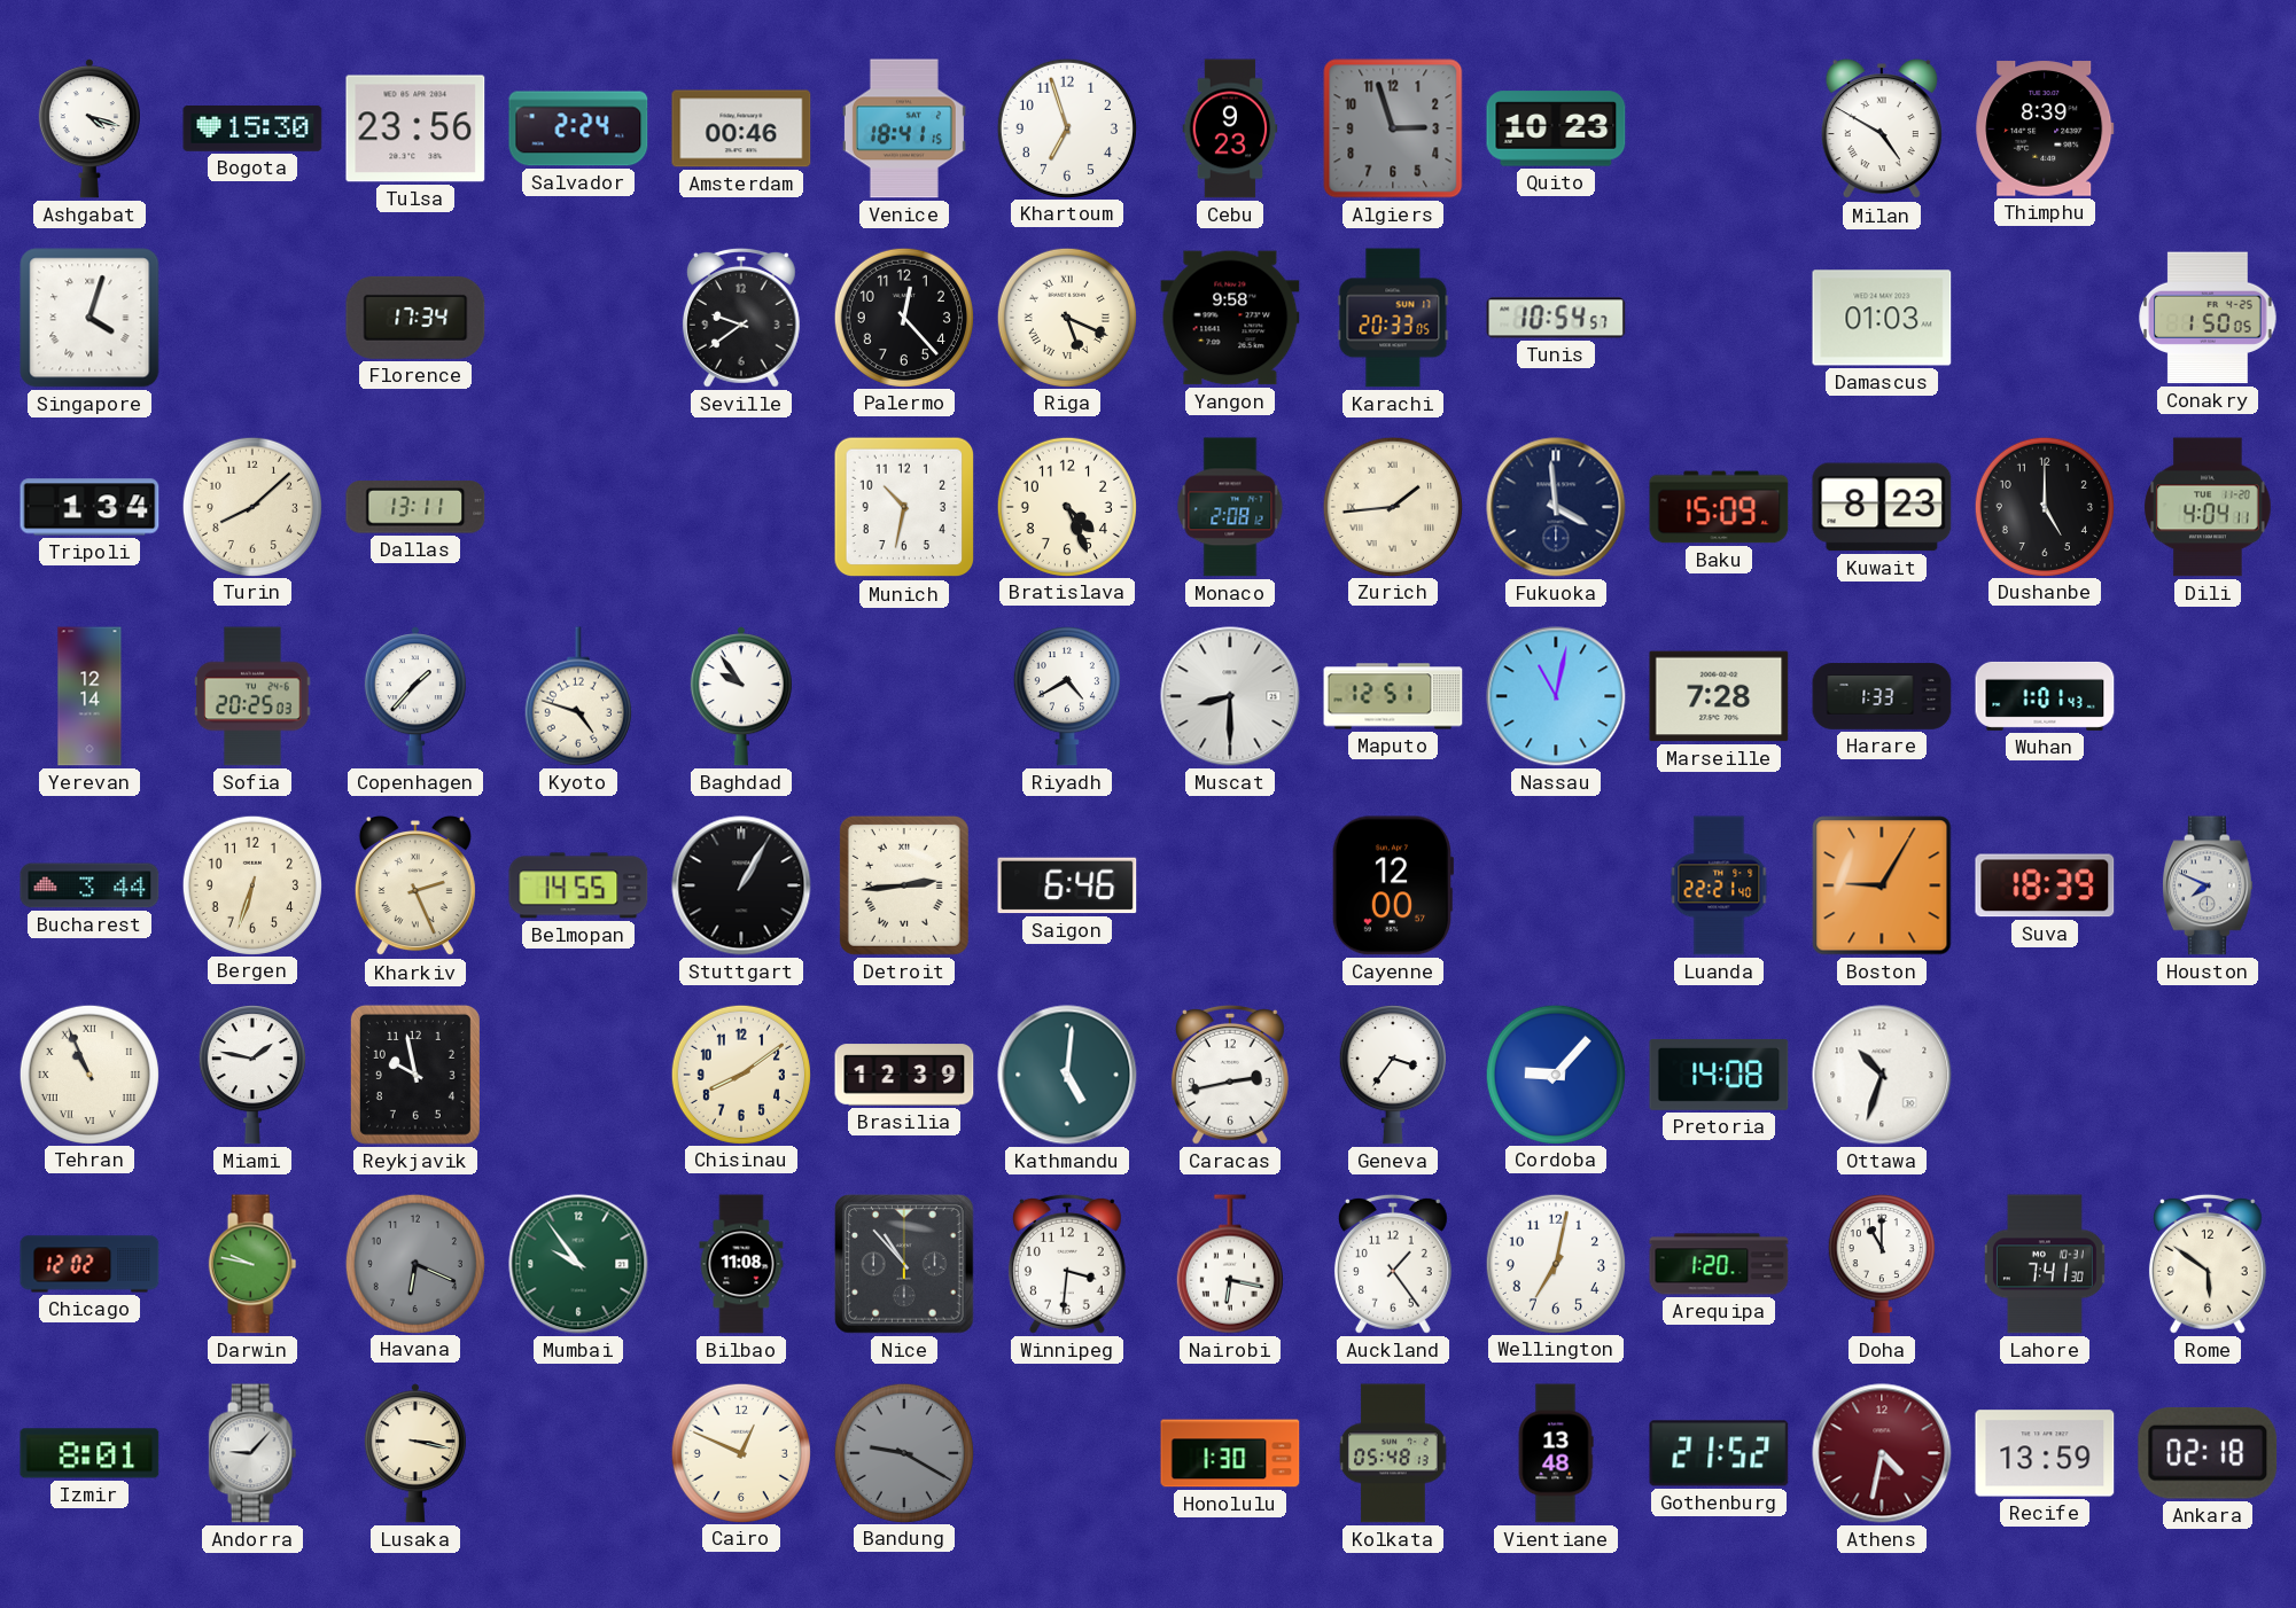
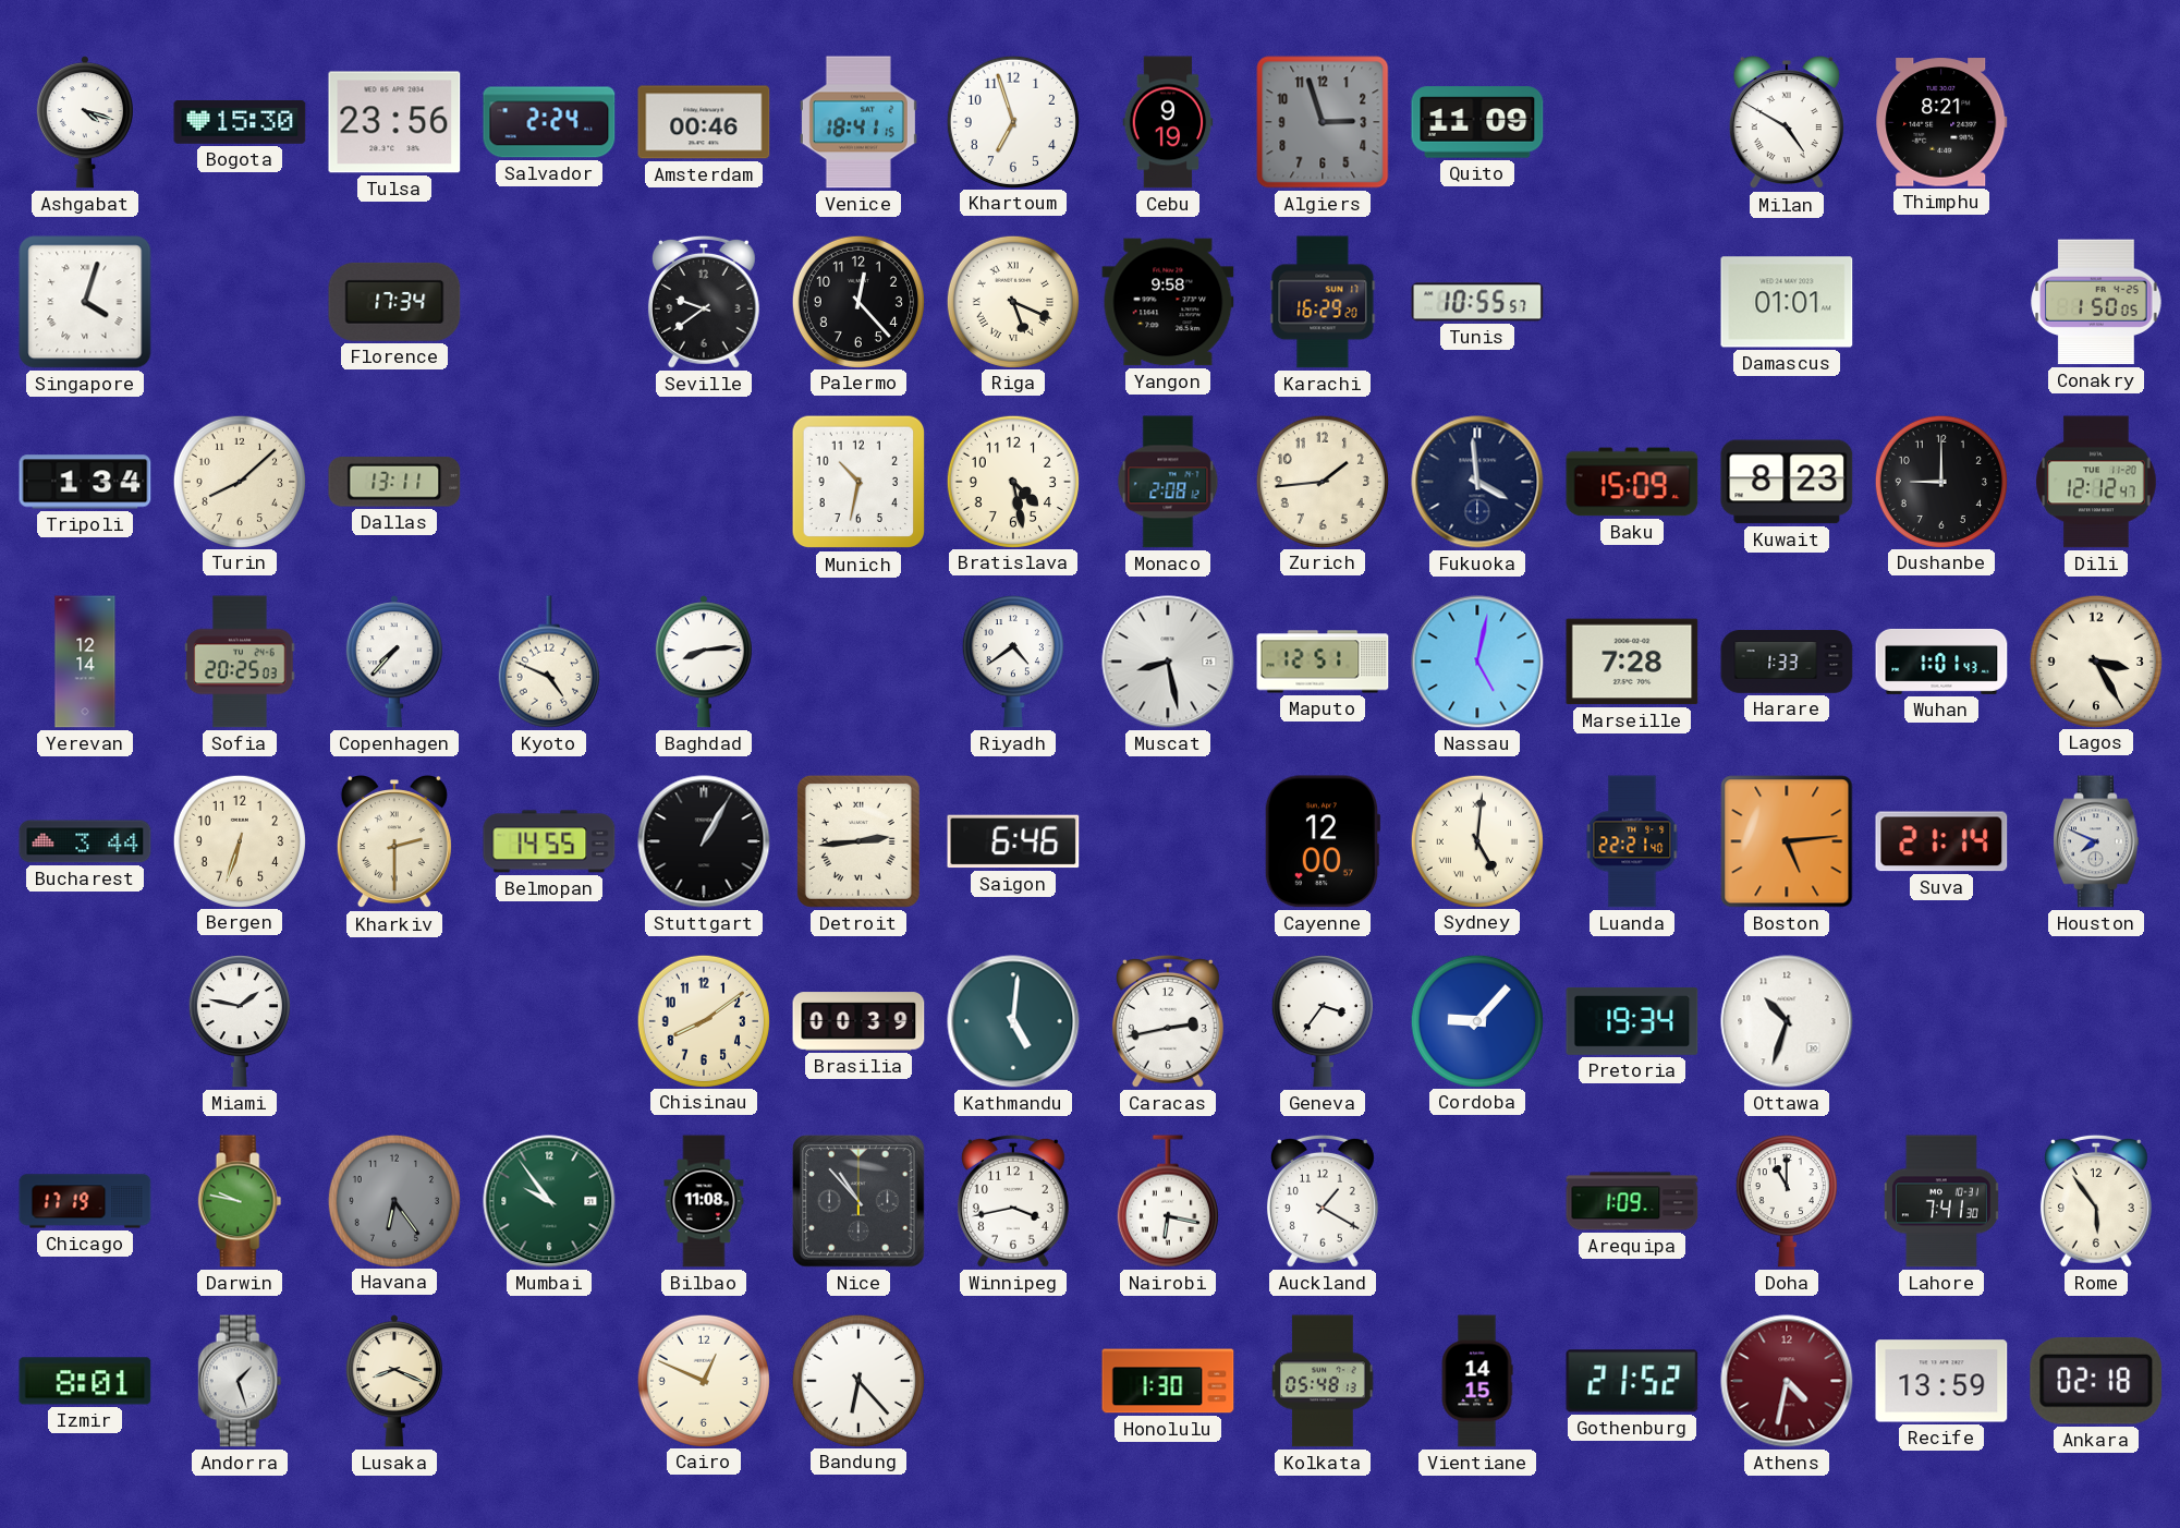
Cebu: 9:23 -> 9:19 (1168, 122)
Quito: 10:23 -> 11:09 (1477, 122)
Thimphu: 8:39 -> 8:21 (1941, 122)
Karachi: 20:33 -> 16:29 (1323, 302)
Tunis: 10:54 -> 10:55 (1477, 302)
Damascus: 01:03 -> 01:01 (1787, 302)
Bratislava: 4:26 -> 4:28 (1013, 481)
Zurich numerals: Roman -> Arabic (1323, 481)
Dushanbe: 5:00 -> 9:00 (1941, 481)
Dili: 4:04 -> 12:12 (2096, 482)
Copenhagen: 1:37 -> 7:37 (394, 662)
Kyoto: 4:48 -> 4:49 (549, 662)
Baghdad: 9:54 -> 8:14 (704, 662)
Riyadh: 4:40 -> 4:39 (1013, 663)
Muscat: 8:30 -> 8:28 (1168, 662)
Nassau: 11:02 -> 5:02 (1477, 662)
Lagos: none -> 3:25 (2096, 660)
Kharkiv: 2:26 -> 2:30 (394, 842)
Sydney: none -> 5:01 (1477, 840)
Boston: 9:05 -> 5:14 (1787, 841)
Suva: 18:39 -> 21:14 (1941, 841)
Tehran: 10:56 -> none (89, 1074)
Reykjavik: 9:58 -> none (415, 1075)
Brasilia: 12:39 -> 00:39 (858, 1021)
Pretoria: 14:08 -> 19:34 (1632, 1021)
Chicago: 12:02 -> 17:19 (85, 1201)
Havana: 6:19 -> 6:24 (394, 1200)
Winnipeg: 3:31 -> 3:43 (1013, 1201)
Auckland: 1:24 -> 1:20 (1323, 1201)
Wellington: 7:02 -> none (1556, 1263)
Arequipa: 1:20 -> 1:09 (1632, 1201)
Rome: 5:51 -> 5:54 (2096, 1201)
Andorra: 9:07 -> 1:27 (240, 1381)
Lusaka: 3:17 -> 8:19 (394, 1381)
Bandung: 9:20 -> 6:23 (858, 1380)
Bandung dial: grey -> white (858, 1380)
Vientiane: 13:48 -> 14:15 (1477, 1381)
